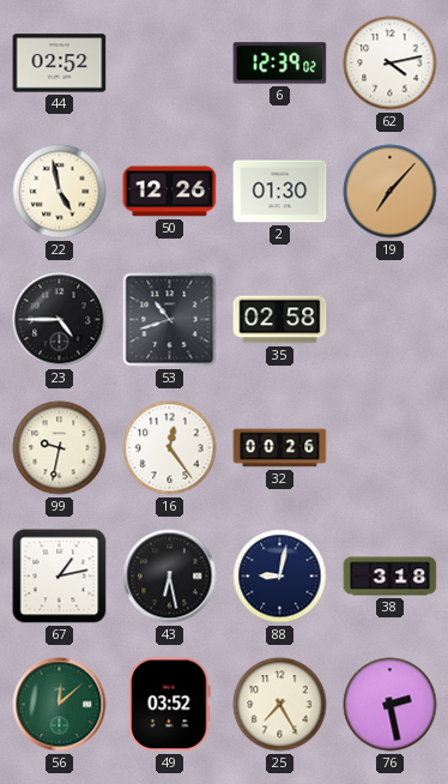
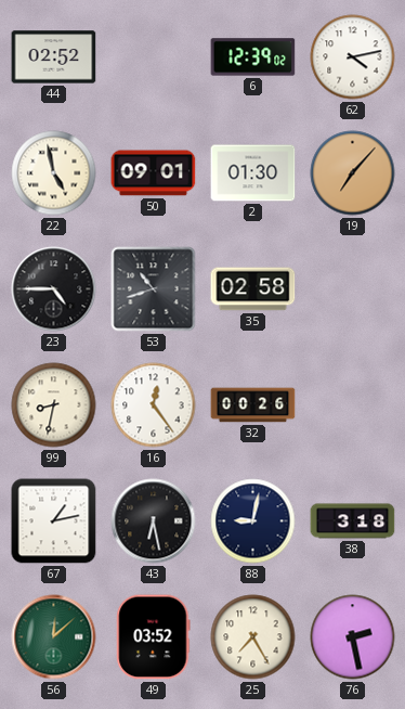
50: 12:26 -> 09:01 (154, 173)
99: 9:32 -> 8:32 (54, 405)
